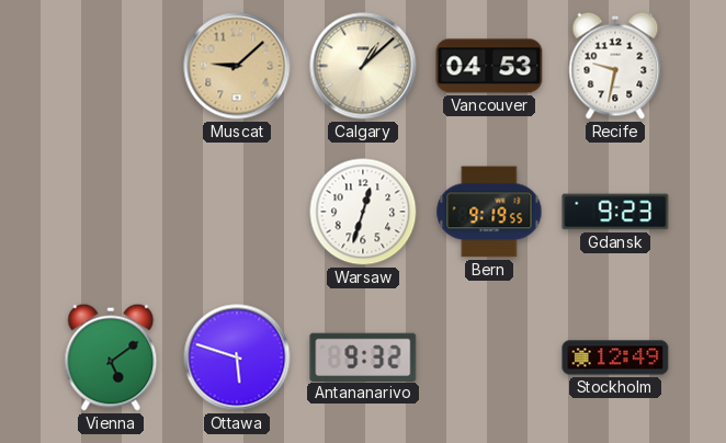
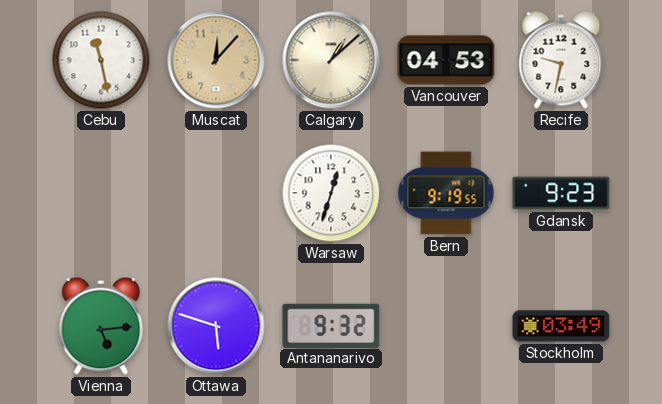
Cebu: none -> 11:28 (101, 60)
Muscat: 9:08 -> 12:07 (216, 60)
Vienna: 5:09 -> 5:14 (101, 326)
Stockholm: 12:49 -> 03:49 (561, 326)
